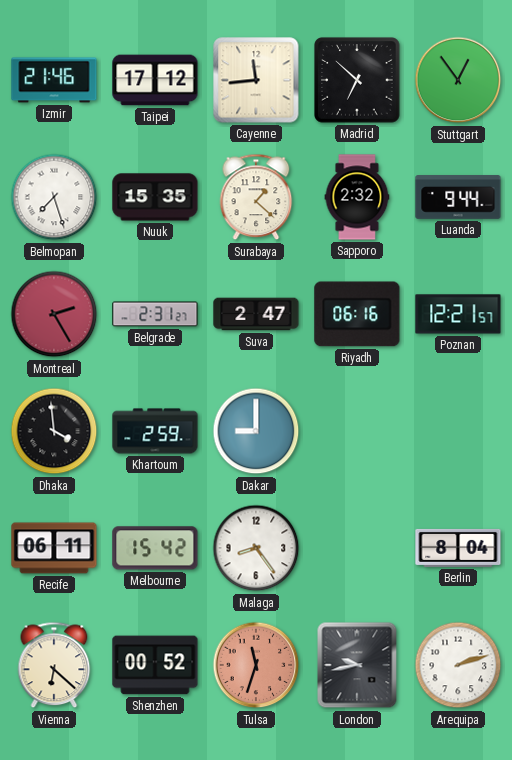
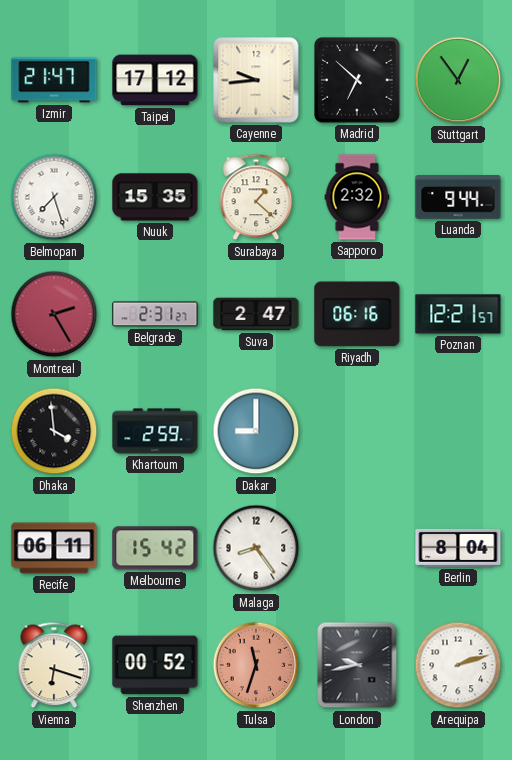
Izmir: 21:46 -> 21:47 (54, 80)
Cayenne: 11:44 -> 9:44 (256, 80)
Vienna: 6:22 -> 6:18 (54, 665)
